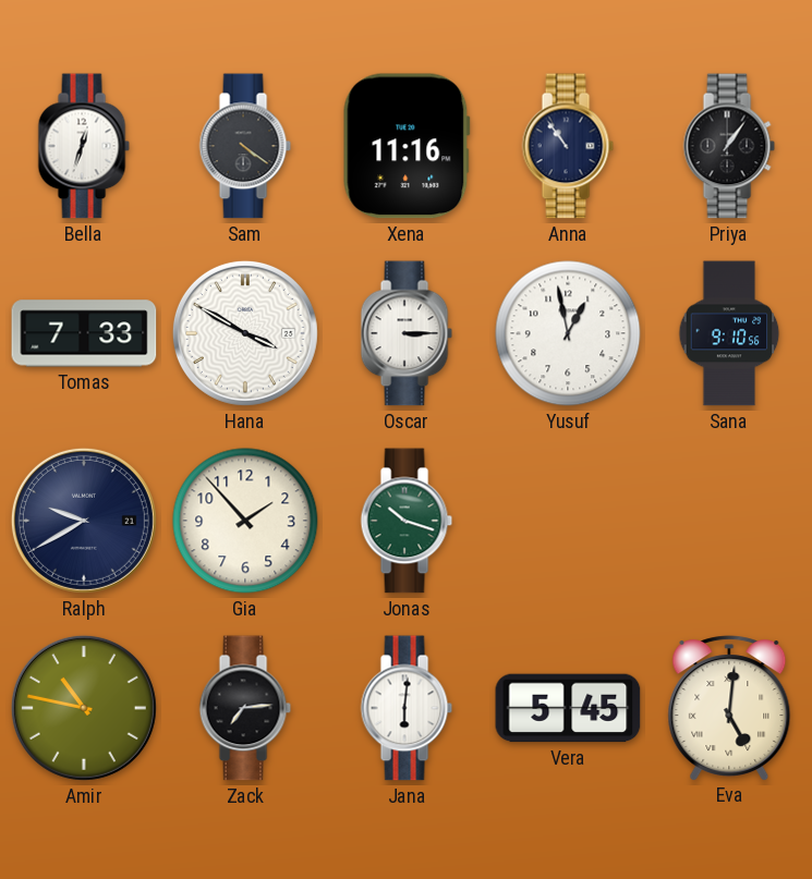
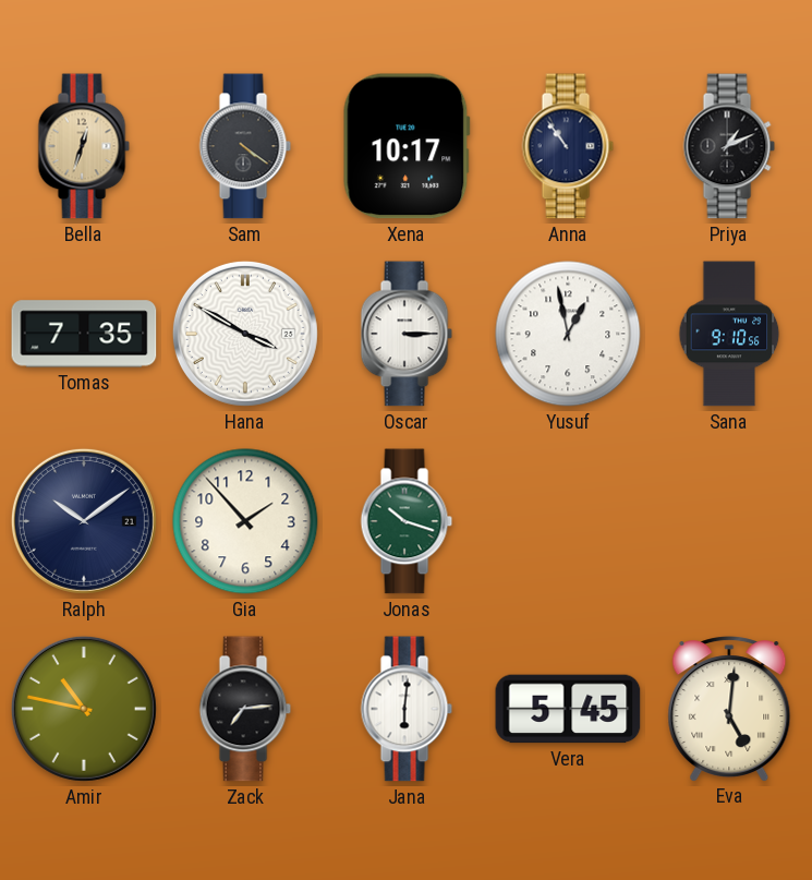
Bella dial: white -> champagne (84, 146)
Xena: 11:16 -> 10:17 (407, 146)
Priya: 1:06 -> 1:11 (729, 146)
Tomas: 7:33 -> 7:35 (84, 334)
Ralph: 9:40 -> 10:09 (84, 521)
